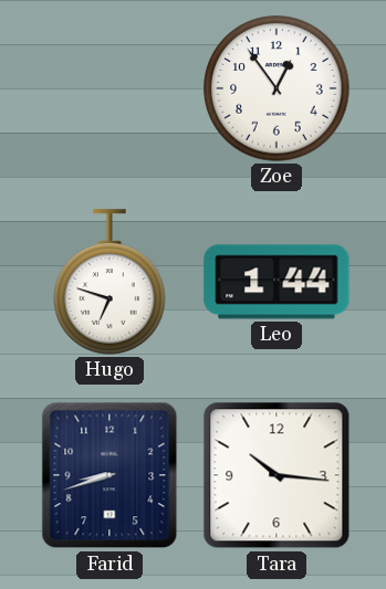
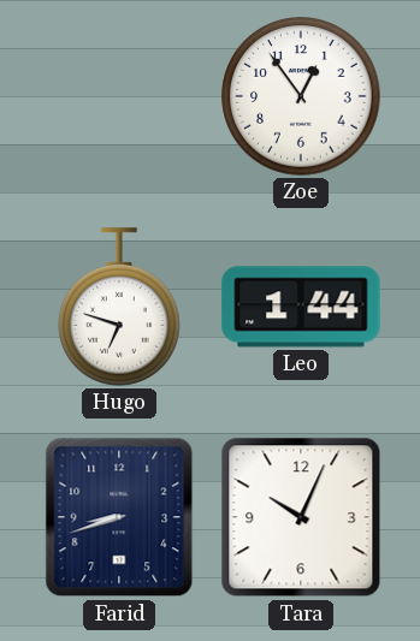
Tara: 10:16 -> 10:04 (301, 517)
